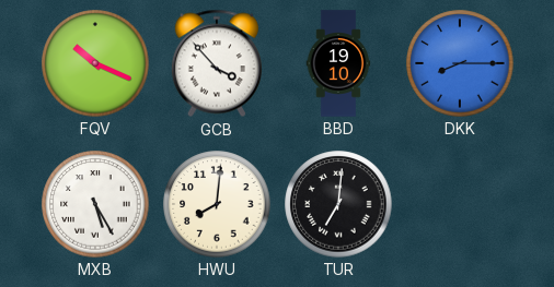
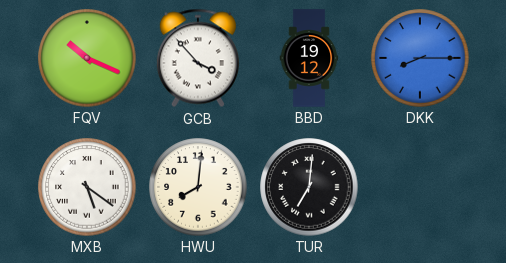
BBD: 19:10 -> 19:12 (309, 58)
MXB: 5:25 -> 5:21 (87, 187)
